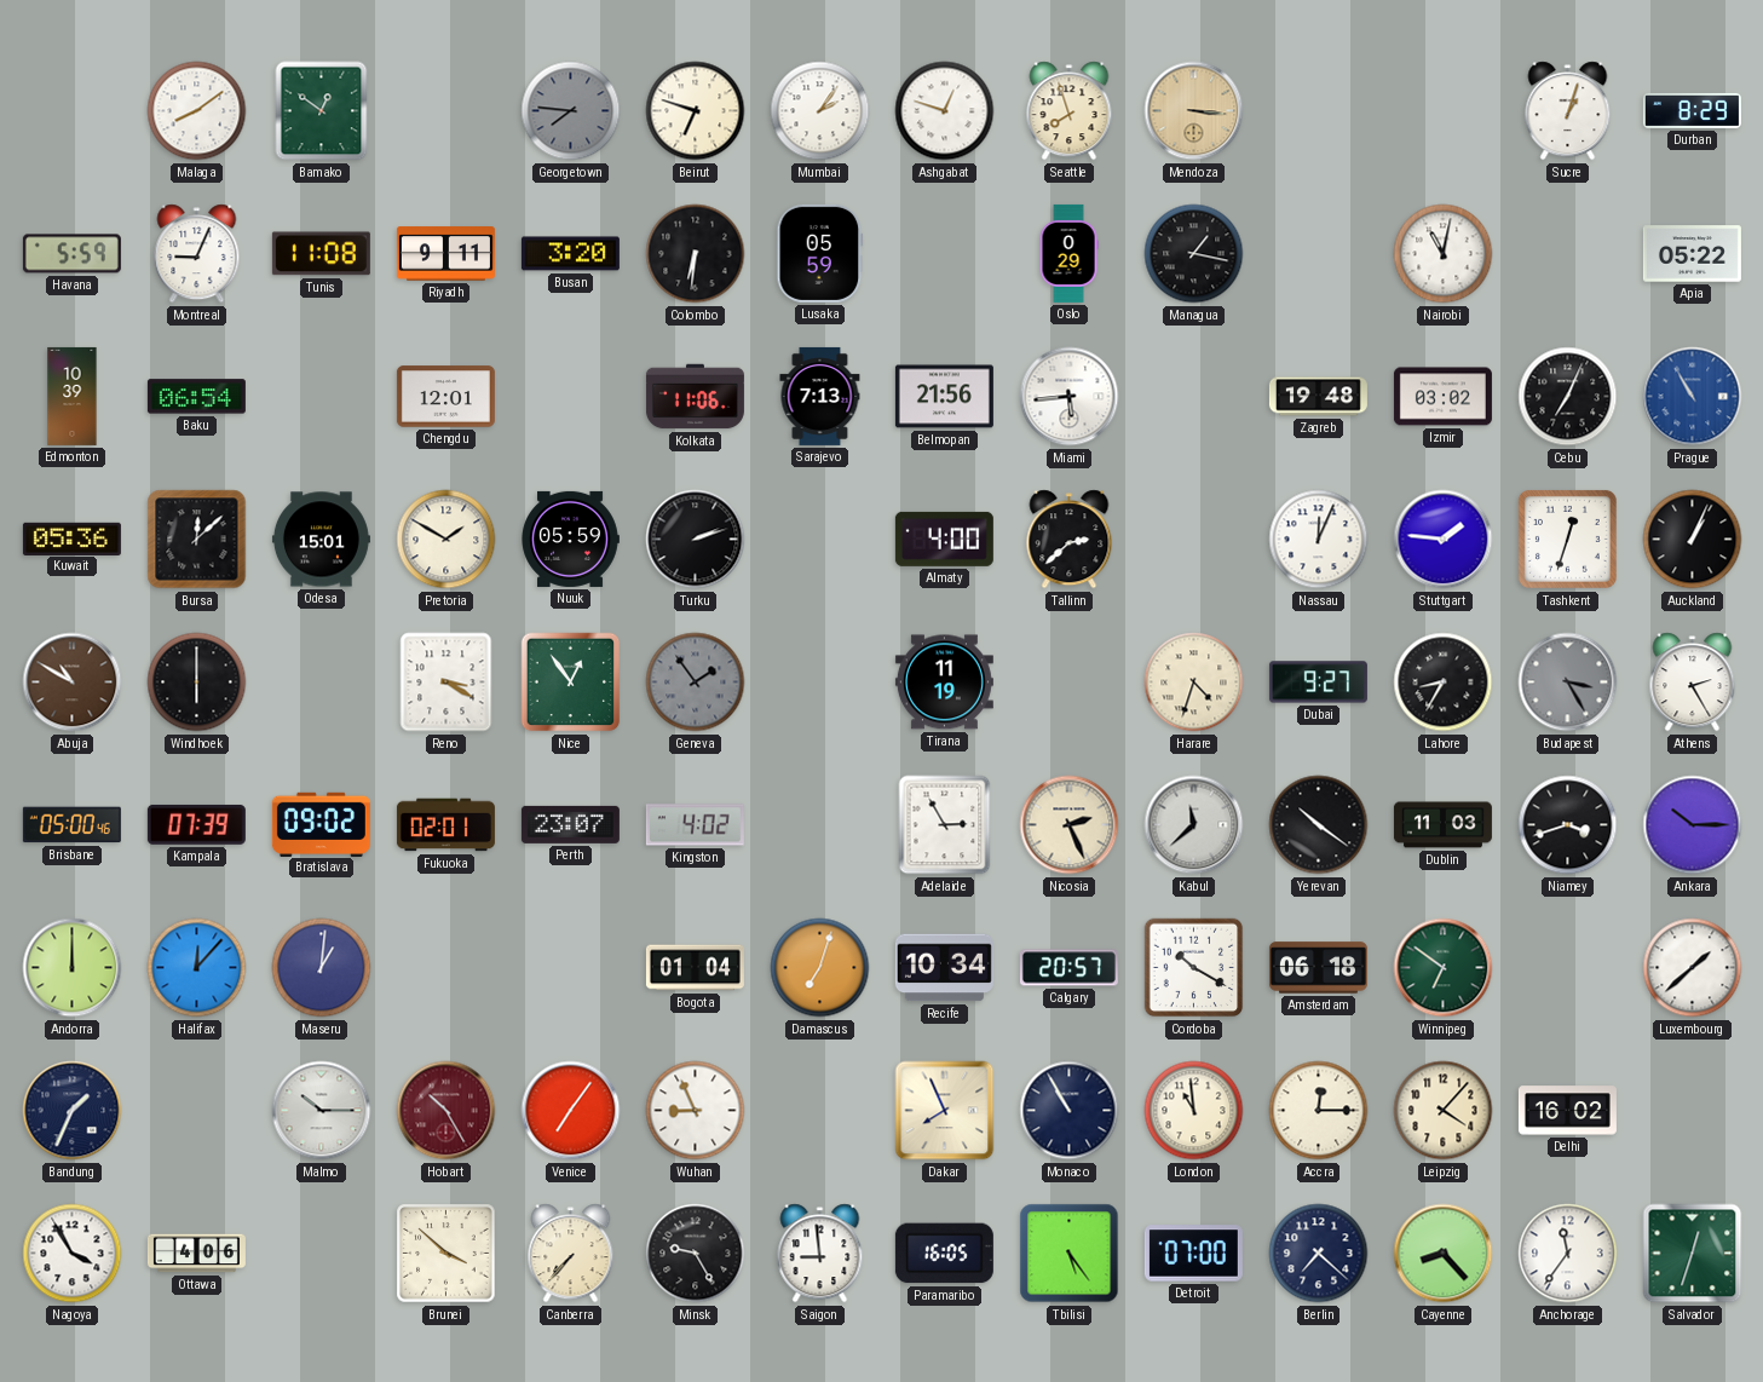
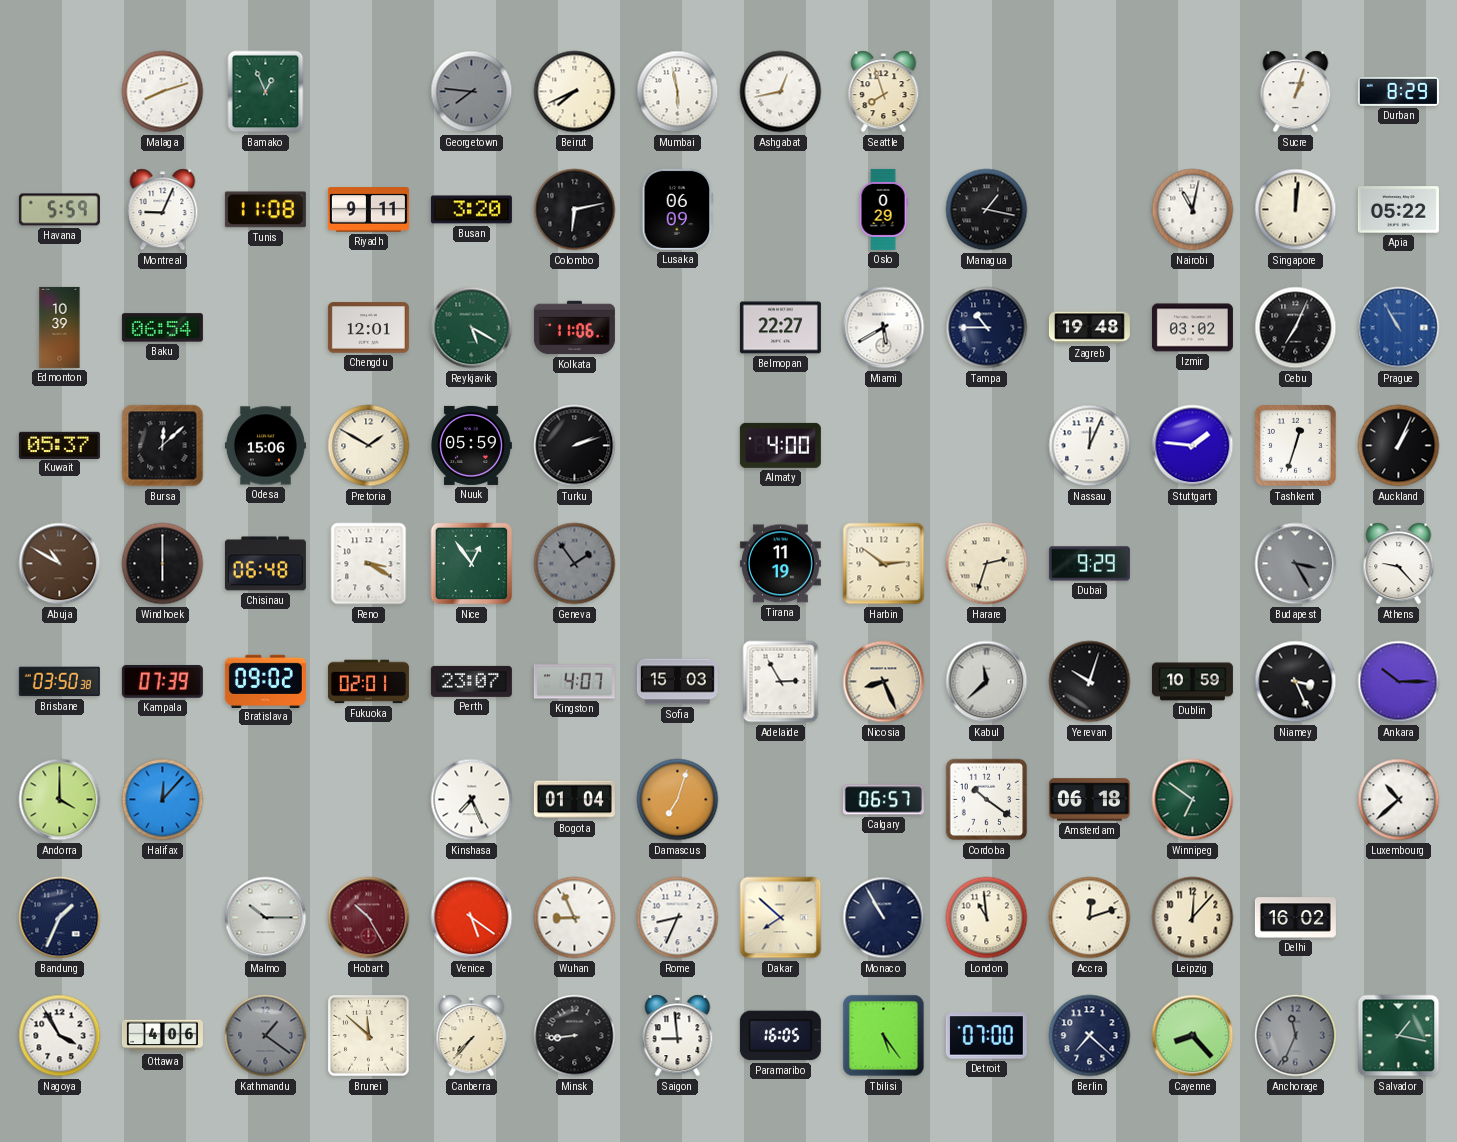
Malaga: 8:09 -> 8:12 (163, 92)
Bamako: 12:51 -> 12:56 (266, 92)
Beirut: 6:48 -> 7:41 (575, 92)
Mumbai: 2:06 -> 5:58 (678, 92)
Ashgabat: 12:48 -> 12:43 (781, 92)
Mendoza: 3:16 -> none (1194, 111)
Colombo: 6:31 -> 6:13 (575, 210)
Lusaka: 05:59 -> 06:09 (678, 209)
Singapore: none -> 12:01 (1296, 210)
Reykjavik: none -> 5:20 (472, 328)
Sarajevo: 7:13 -> none (820, 396)
Belmopan: 21:56 -> 22:27 (780, 328)
Miami: 5:44 -> 5:40 (884, 328)
Tampa: none -> 10:45 (987, 328)
Kuwait: 05:36 -> 05:37 (59, 445)
Odesa: 15:01 -> 15:06 (265, 446)
Tallinn: 2:38 -> none (1070, 540)
Chisinau: none -> 06:48 (265, 564)
Harbin: none -> 2:51 (884, 564)
Harare: 4:33 -> 2:33 (987, 564)
Dubai: 9:27 -> 9:29 (1089, 564)
Lahore: 8:35 -> none (1444, 683)
Athens: 2:25 -> 9:23 (1399, 564)
Brisbane: 05:00 -> 03:50 (59, 682)
Kingston: 4:02 -> 4:07 (574, 682)
Sofia: none -> 15:03 (677, 682)
Nicosia: 2:26 -> 8:26 (884, 682)
Yerevan: 10:21 -> 10:03 (1090, 682)
Dublin: 11:03 -> 10:59 (1192, 682)
Niamey: 3:42 -> 3:26 (1296, 682)
Andorra: 12:00 -> 4:00 (60, 800)
Maseru: 1:01 -> none (322, 968)
Kinshasa: none -> 7:26 (472, 800)
Recife: 10:34 -> none (944, 968)
Calgary: 20:57 -> 06:57 (883, 800)
Cordoba: 10:20 -> 10:21 (987, 800)
Luxembourg: 1:38 -> 10:38 (1399, 800)
Venice: 7:06 -> 5:21 (472, 918)
Rome: none -> 8:34 (678, 918)
Dakar: 7:56 -> 7:52 (781, 918)
Accra: 12:15 -> 12:12 (1090, 918)
Leipzig: 4:07 -> 12:07 (1193, 918)
Kathmandu: none -> 1:21 (266, 1036)
Brunei: 3:52 -> 11:52 (369, 1036)
Minsk: 9:25 -> 8:44 (575, 1036)
Anchorage: 11:36 -> 11:34 (1296, 1036)
Anchorage dial: white -> grey (1296, 1036)
Salvador: 12:33 -> 1:17 (1399, 1036)
